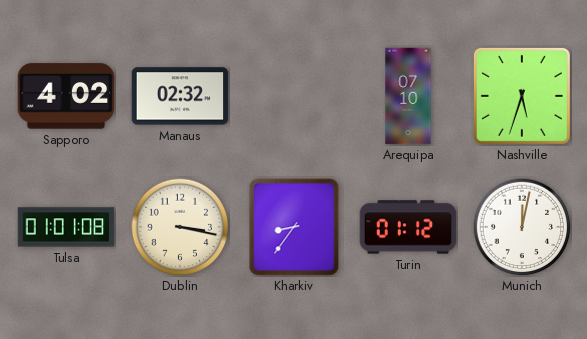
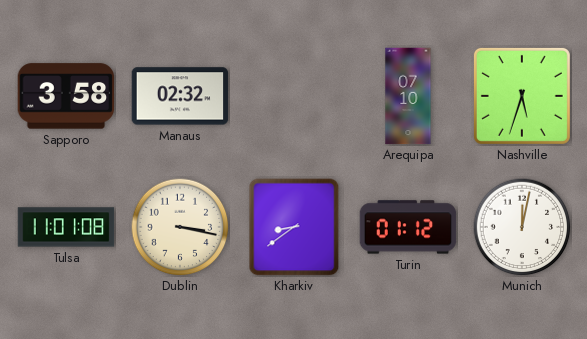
Sapporo: 4:02 -> 3:58 (66, 96)
Tulsa: 01:01 -> 11:01 (66, 227)
Kharkiv: 8:36 -> 8:39 (294, 227)
